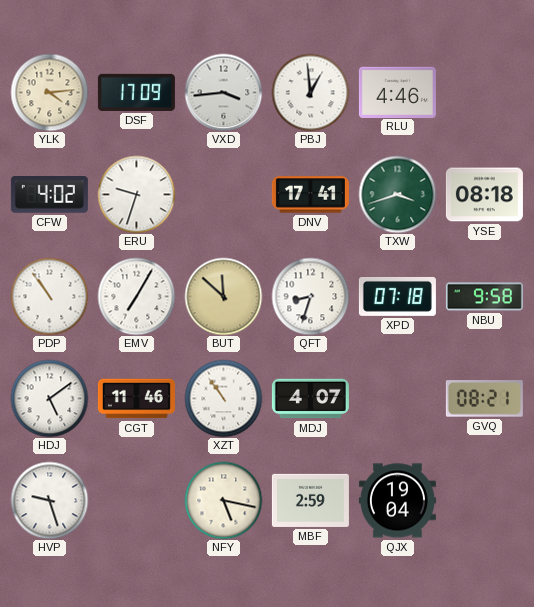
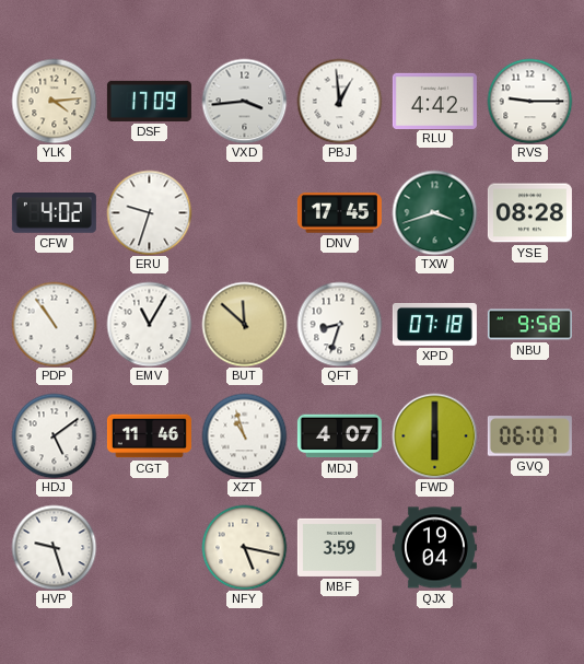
RLU: 4:46 -> 4:42 (434, 101)
RVS: none -> 9:15 (529, 101)
DNV: 17:41 -> 17:45 (339, 213)
YSE: 08:18 -> 08:28 (529, 213)
EMV: 7:05 -> 11:05 (149, 324)
XZT: 10:54 -> 10:57 (244, 435)
FWD: none -> 6:00 (434, 435)
GVQ: 08:21 -> 06:07 (529, 436)
MBF: 2:59 -> 3:59 (339, 547)
